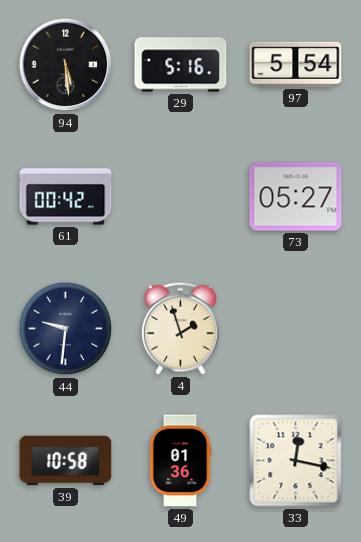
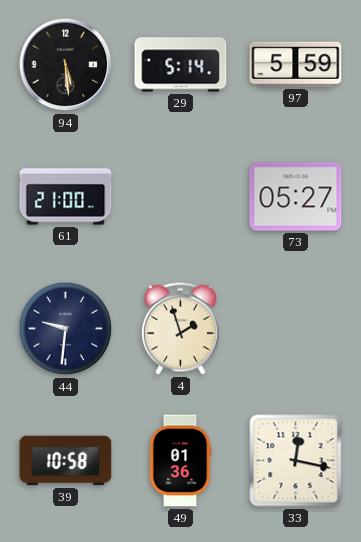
29: 5:16 -> 5:14 (181, 65)
97: 5:54 -> 5:59 (296, 64)
61: 00:42 -> 21:00 (66, 197)
